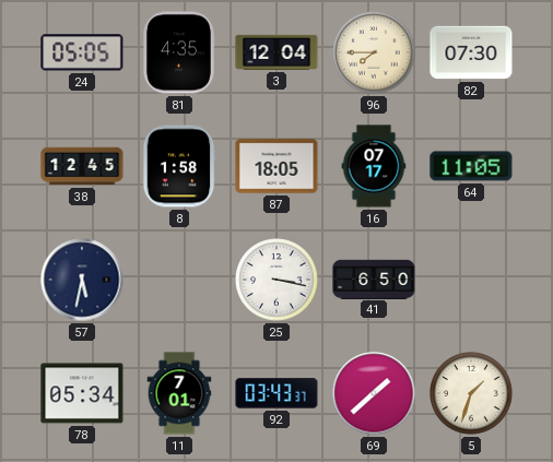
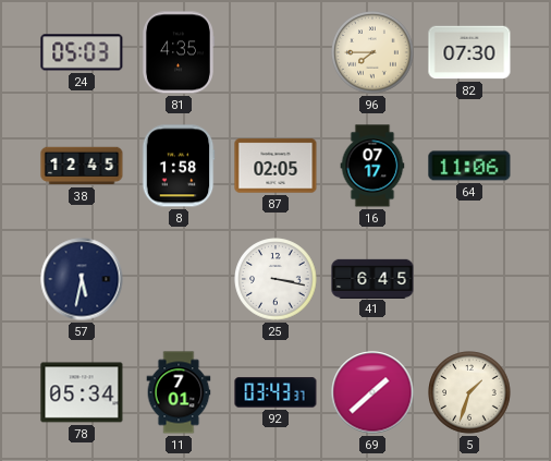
24: 05:05 -> 05:03 (82, 52)
3: 12:04 -> none (276, 52)
87: 18:05 -> 02:05 (275, 166)
64: 11:05 -> 11:06 (469, 166)
41: 6:50 -> 6:45 (372, 278)
